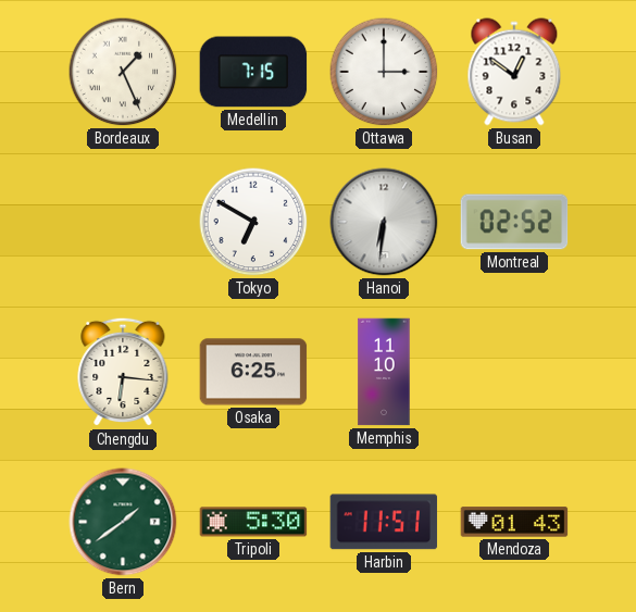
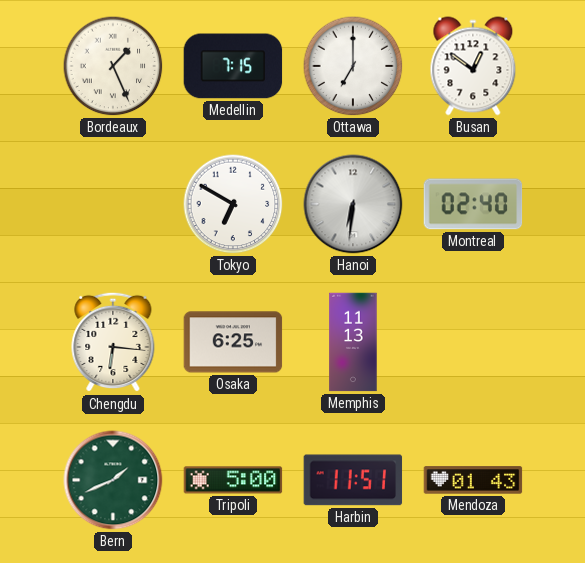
Ottawa: 3:00 -> 7:00 (353, 66)
Montreal: 02:52 -> 02:40 (473, 204)
Memphis: 11:10 -> 11:13 (353, 342)
Bern: 1:39 -> 1:41 (113, 480)
Tripoli: 5:30 -> 5:00 (233, 480)
